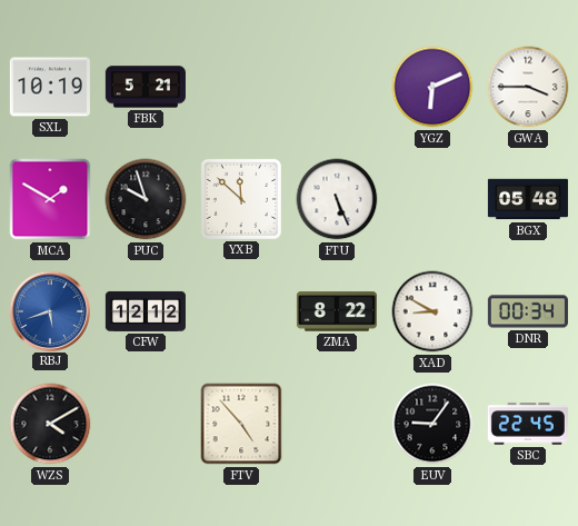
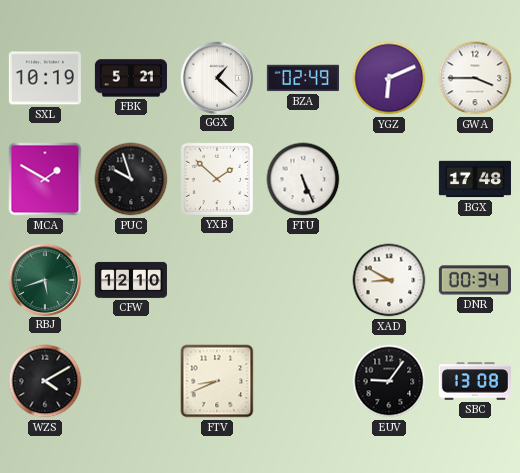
GGX: none -> 1:22 (216, 77)
BZA: none -> 02:49 (303, 78)
YXB: 11:52 -> 1:52 (217, 179)
BGX: 05:48 -> 17:48 (475, 179)
RBJ dial: blue -> green (44, 279)
CFW: 12:12 -> 12:10 (131, 280)
ZMA: 8:22 -> none (337, 311)
FTV: 4:53 -> 8:41 (217, 381)
SBC: 22:45 -> 13:08 (475, 381)
